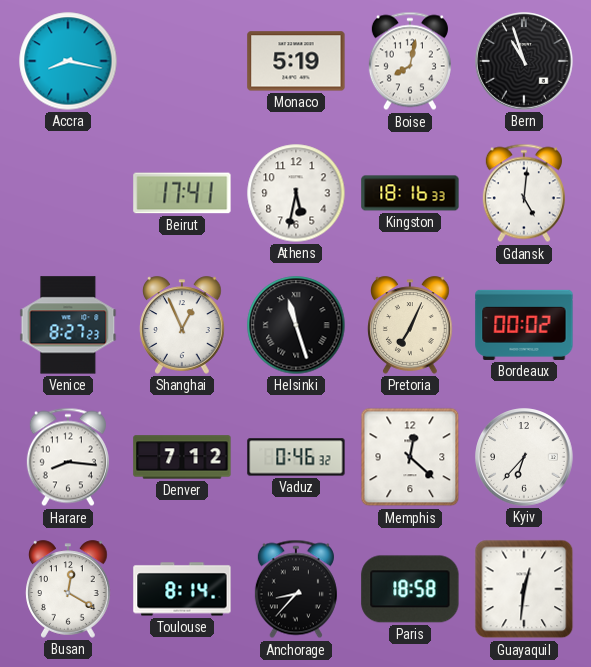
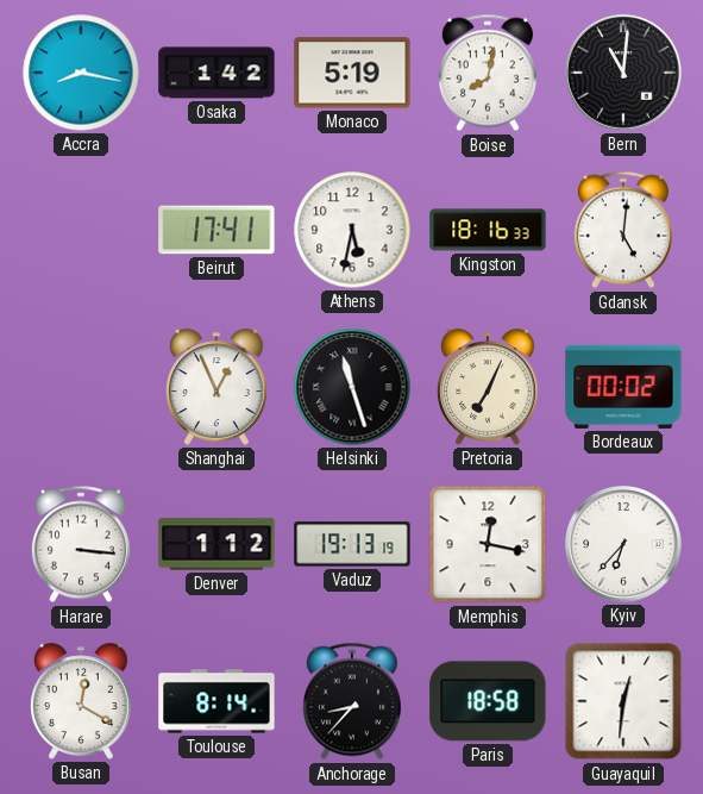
Osaka: none -> 1:42 (216, 73)
Bern: 10:57 -> 11:01 (623, 73)
Venice: 8:27 -> none (68, 325)
Harare: 8:16 -> 3:16 (81, 544)
Denver: 7:12 -> 1:12 (216, 544)
Vaduz: 0:46 -> 19:13 (352, 544)
Memphis: 12:22 -> 12:17 (488, 544)
